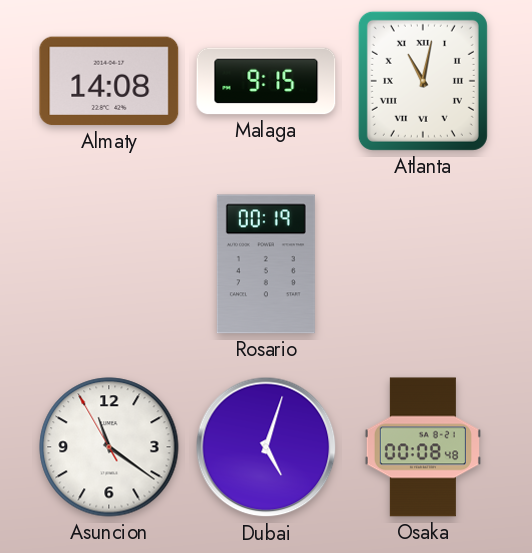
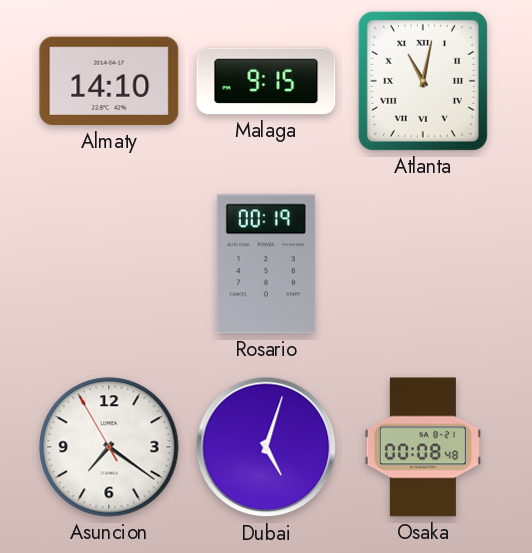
Almaty: 14:08 -> 14:10 (109, 81)
Asuncion: 11:20 -> 7:20 (109, 447)
